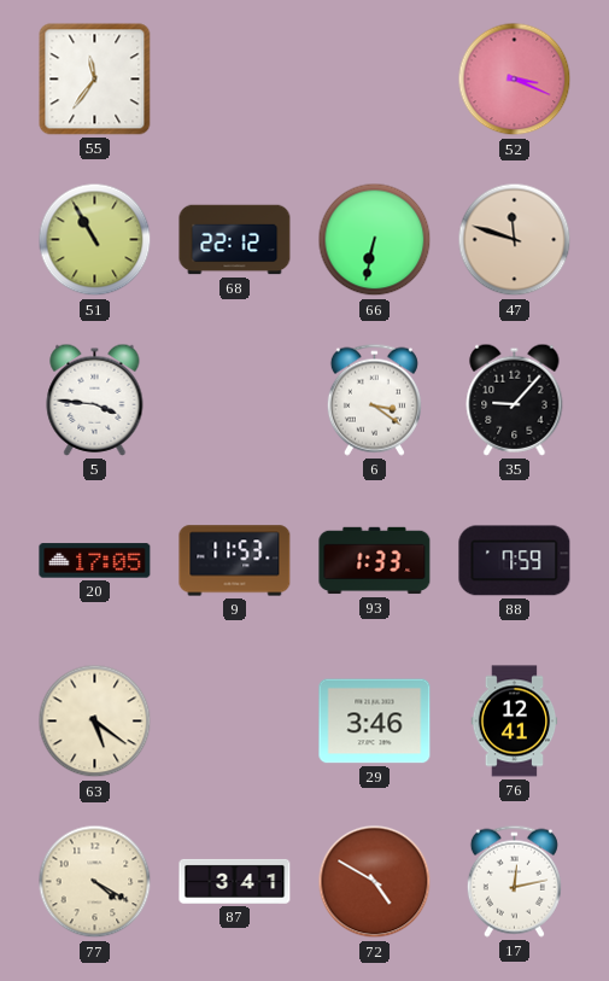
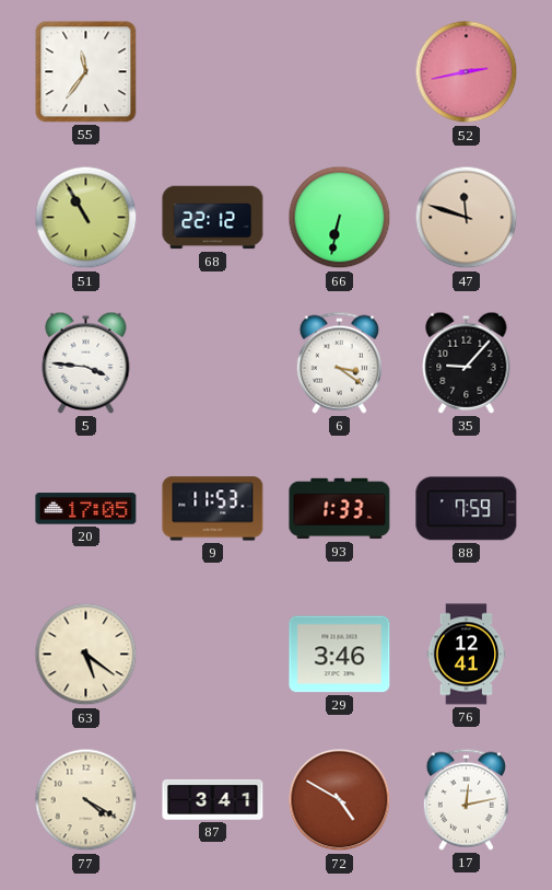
52: 3:19 -> 2:43 (467, 72)
